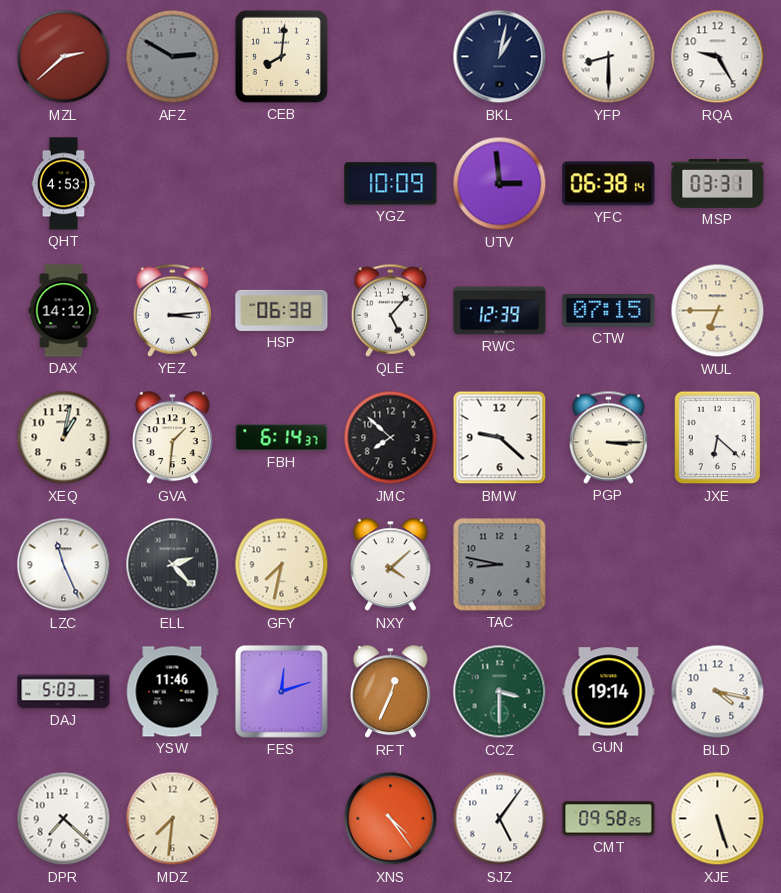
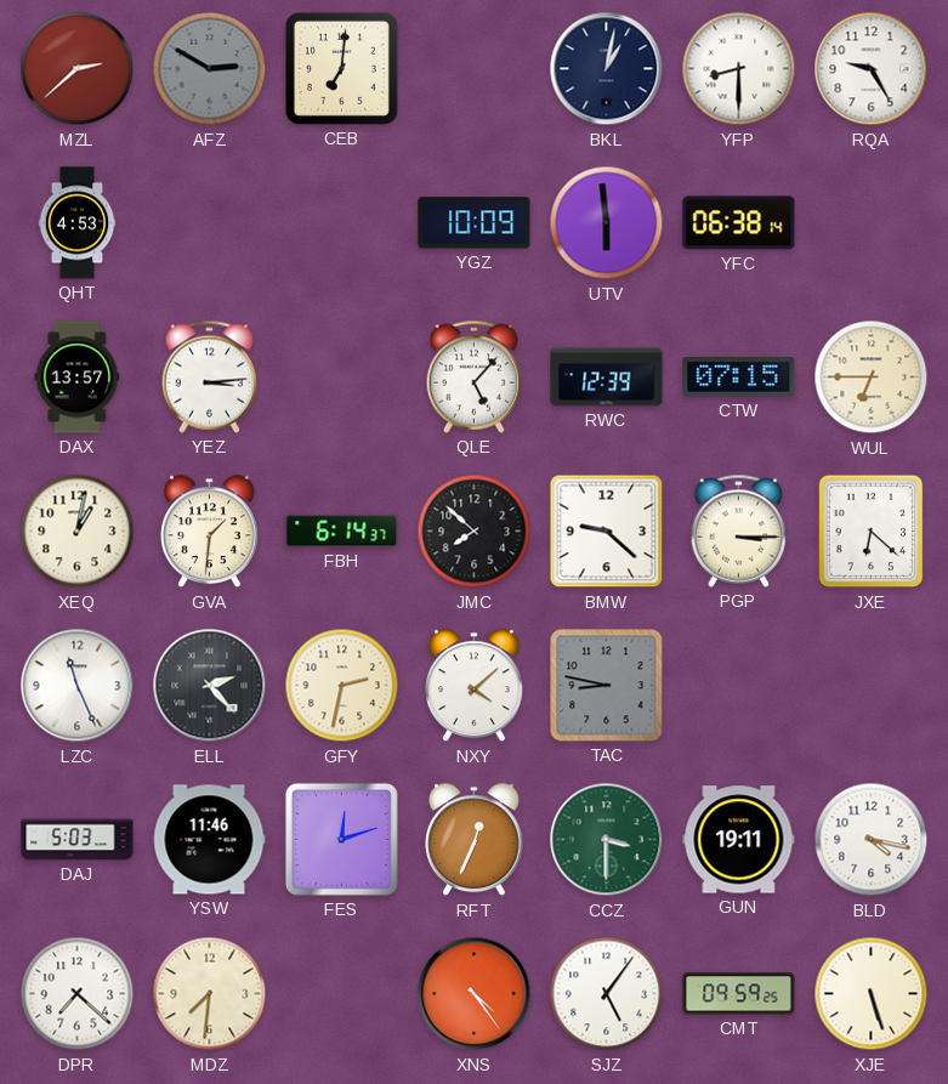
CEB: 8:01 -> 7:01 (341, 68)
UTV: 2:59 -> 5:59 (607, 223)
MSP: 03:31 -> none (718, 183)
DAX: 14:12 -> 13:57 (78, 378)
HSP: 06:38 -> none (282, 310)
GFY: 7:32 -> 2:32 (342, 686)
GUN: 19:14 -> 19:11 (739, 840)
CMT: 09:58 -> 09:59 (739, 994)
